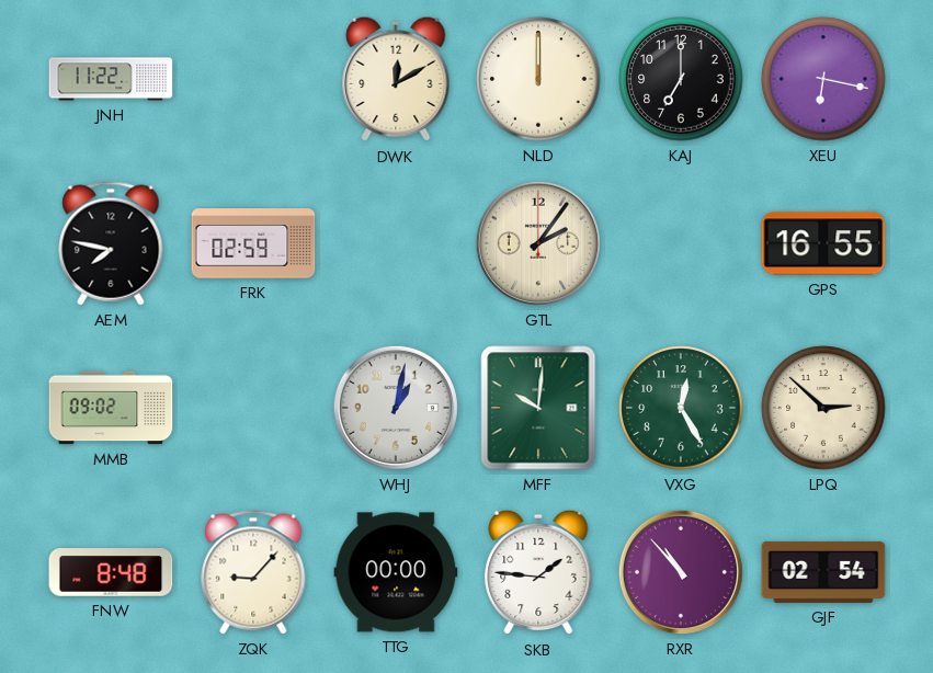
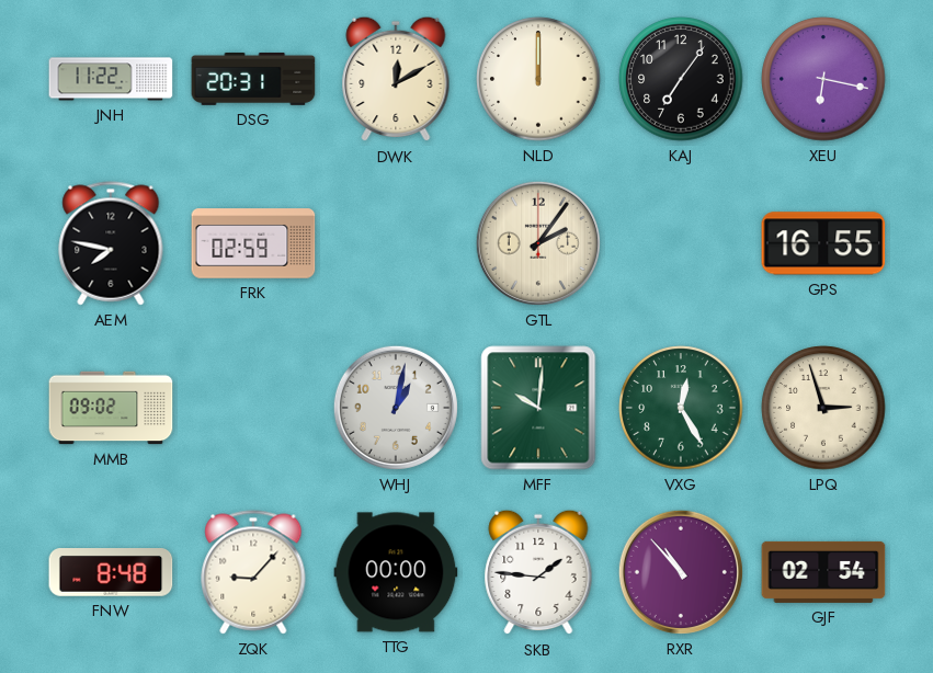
DSG: none -> 20:31 (253, 79)
KAJ: 7:00 -> 7:06 (681, 79)
LPQ: 2:52 -> 2:57 (823, 408)
